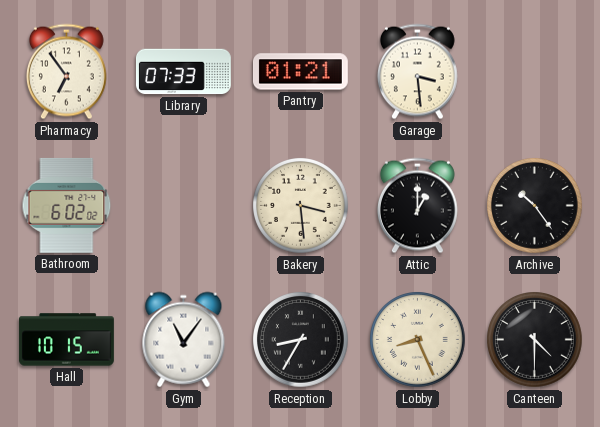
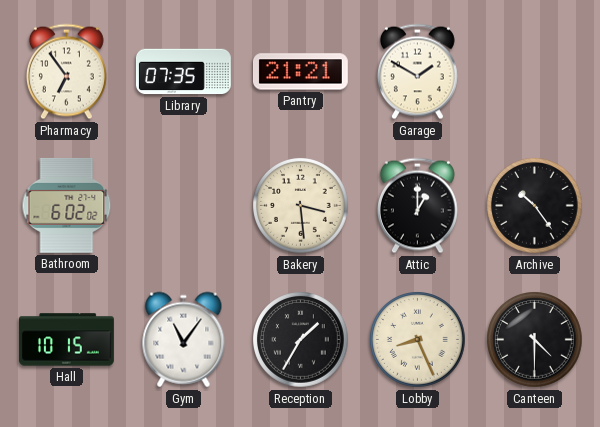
Library: 07:33 -> 07:35 (183, 72)
Pantry: 01:21 -> 21:21 (300, 72)
Garage: 3:29 -> 1:50 (417, 72)
Reception: 8:35 -> 1:35 (301, 340)
